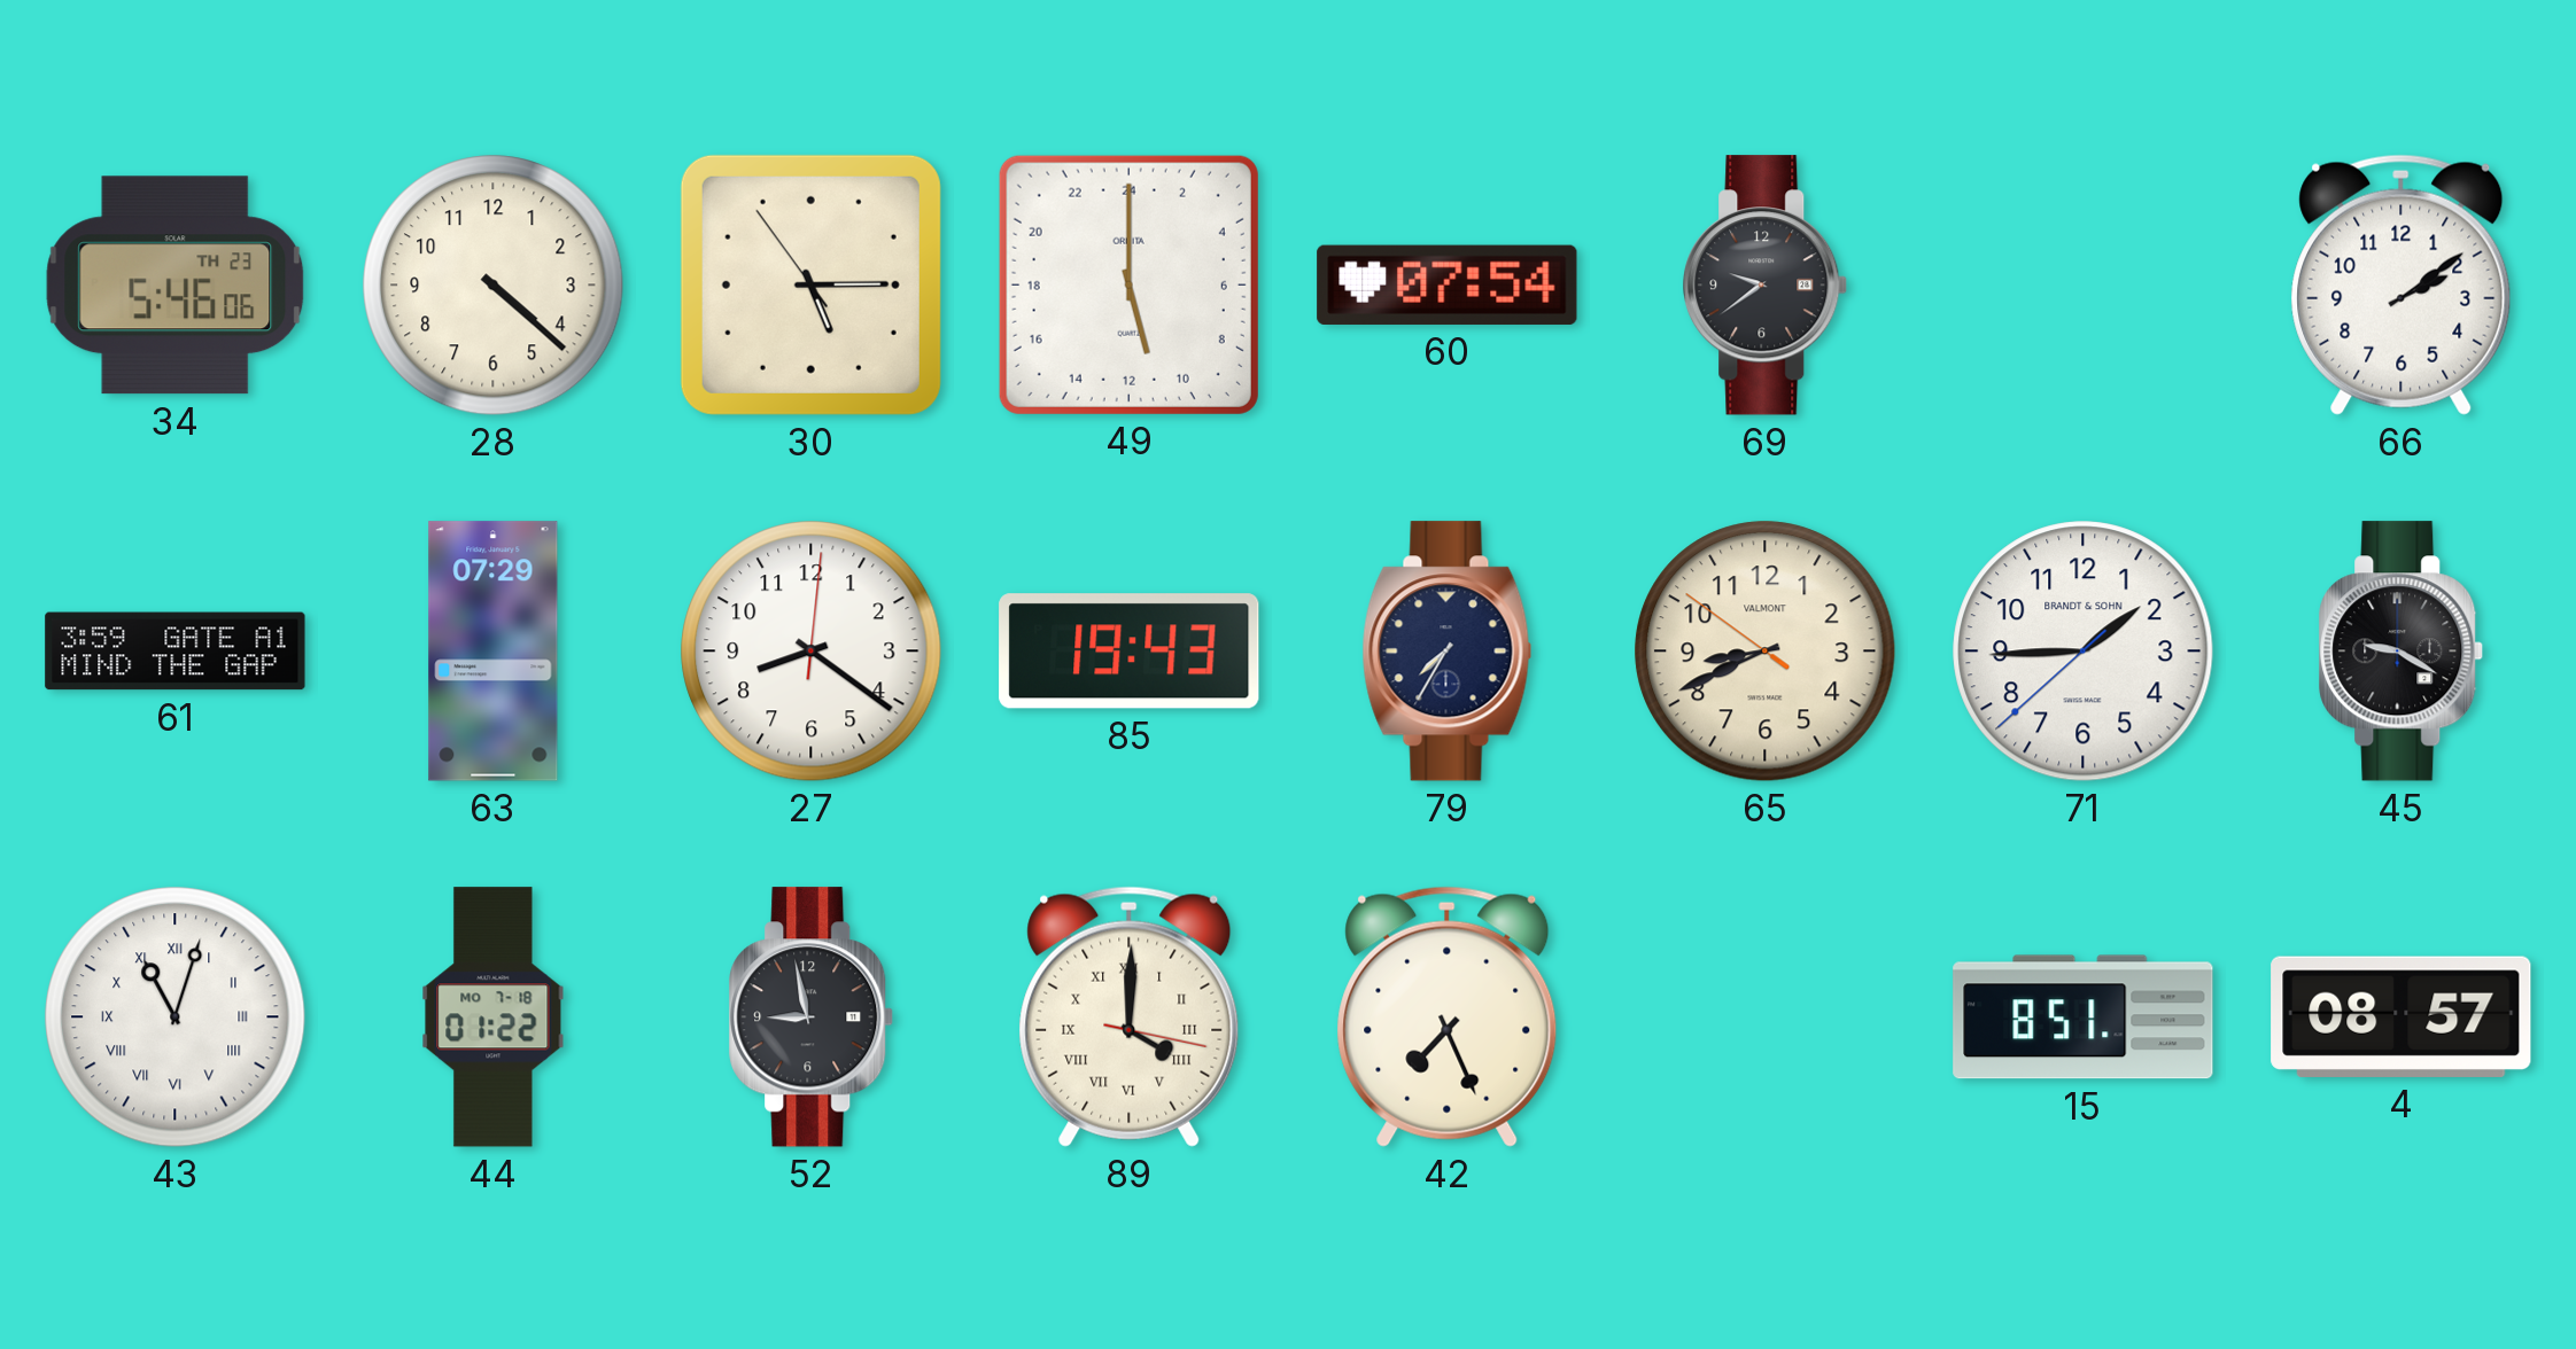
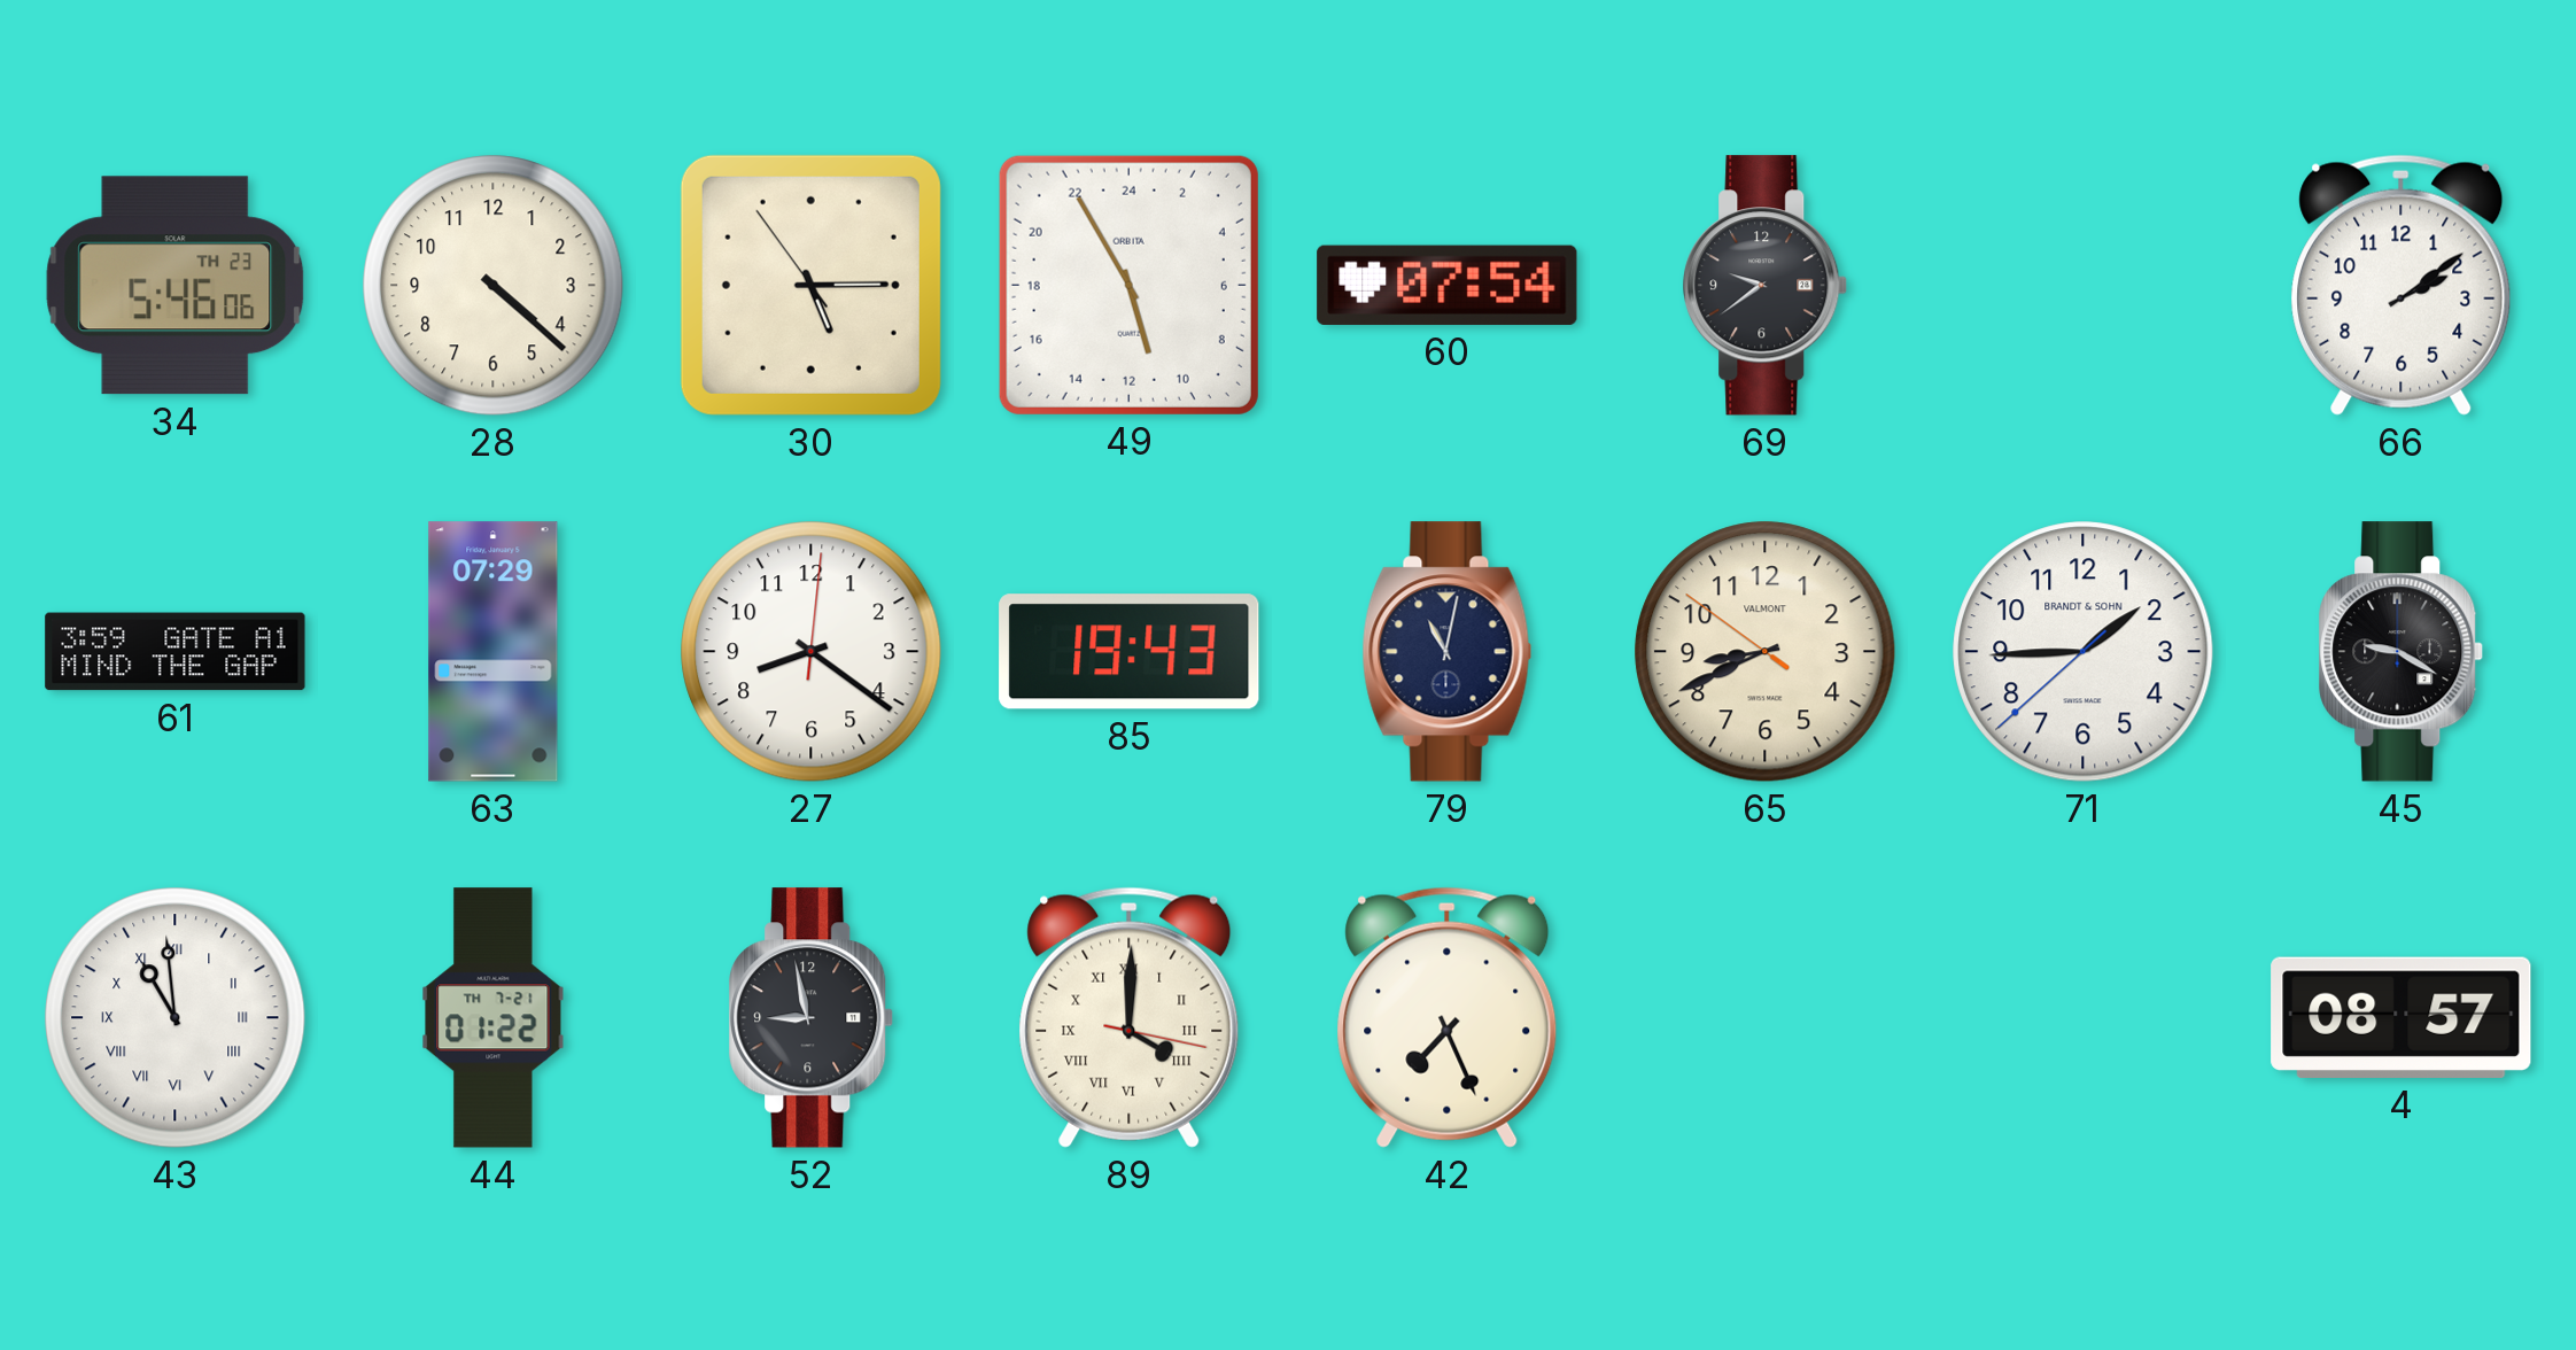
49: 11:00 -> 10:55 (1128, 285)
79: 7:35 -> 11:02 (1448, 652)
43: 11:03 -> 10:59 (176, 1018)
44 date: MO 7-18 -> TH 7-21 (494, 1018)
15: 8:51 -> none (2084, 1017)
